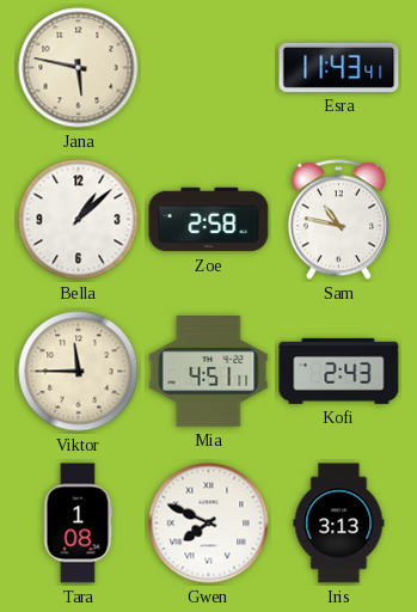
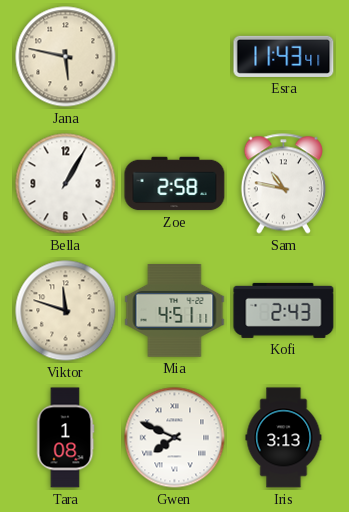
Bella: 1:08 -> 1:05 (66, 184)
Viktor: 11:45 -> 11:48 (66, 311)
